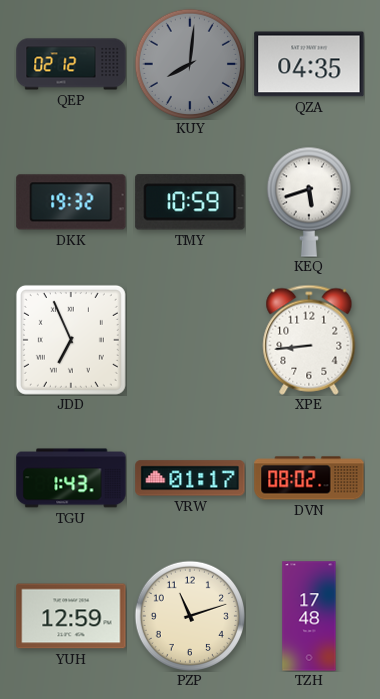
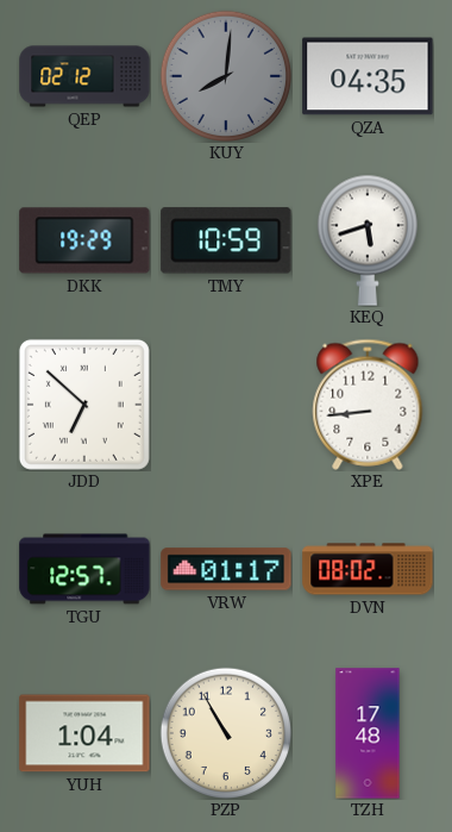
DKK: 19:32 -> 19:29 (84, 240)
JDD: 6:56 -> 6:52 (84, 405)
TGU: 1:43 -> 12:57 (84, 569)
YUH: 12:59 -> 1:04 (84, 733)
PZP: 11:12 -> 10:55 (225, 732)
